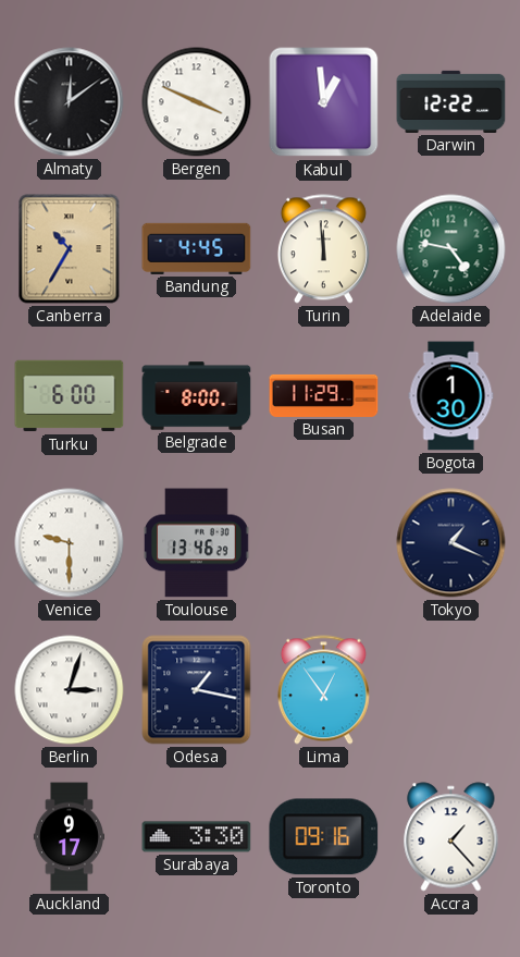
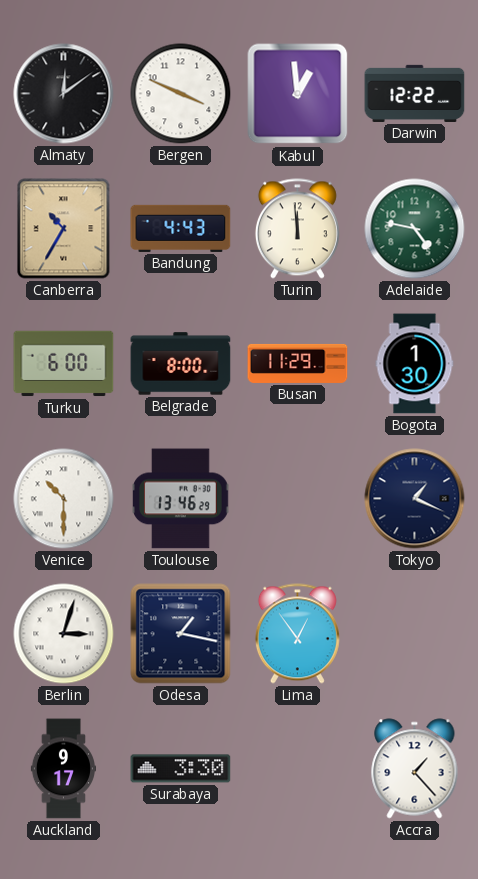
Bandung: 4:45 -> 4:43 (181, 228)
Venice: 9:30 -> 10:30 (64, 499)
Toronto: 09:16 -> none (324, 837)
